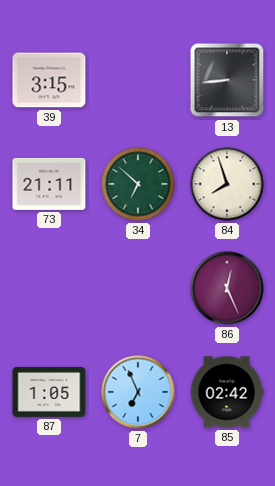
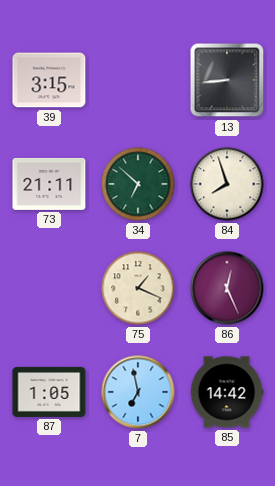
75: none -> 1:19 (138, 288)
7: 6:56 -> 6:58 (138, 392)
85: 02:42 -> 14:42 (227, 392)
